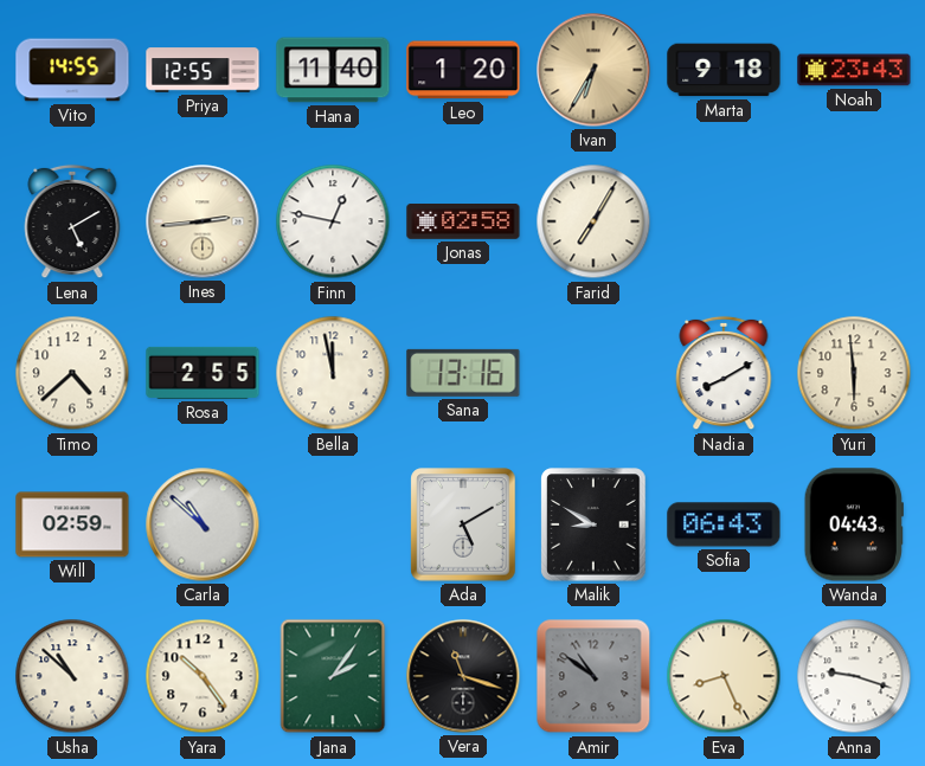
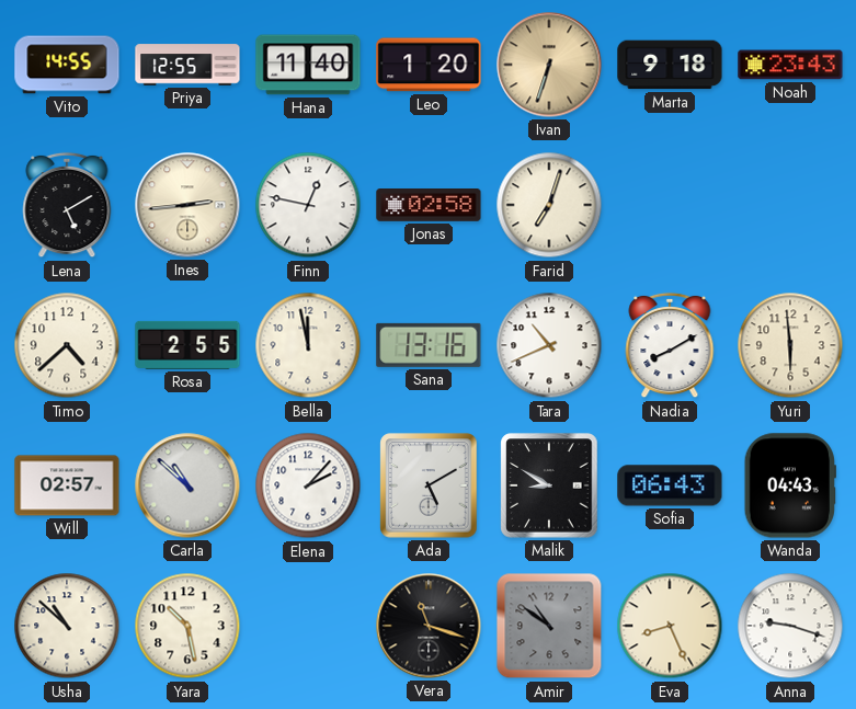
Ivan: 6:35 -> 6:33 (549, 65)
Farid: 7:05 -> 7:03 (549, 205)
Tara: none -> 10:41 (549, 345)
Will: 02:59 -> 02:57 (67, 485)
Elena: none -> 2:07 (308, 485)
Yara: 10:24 -> 10:28 (187, 626)
Jana: 2:06 -> none (333, 676)
